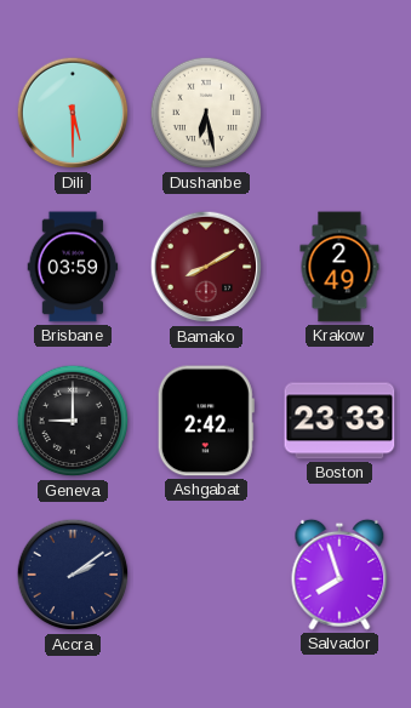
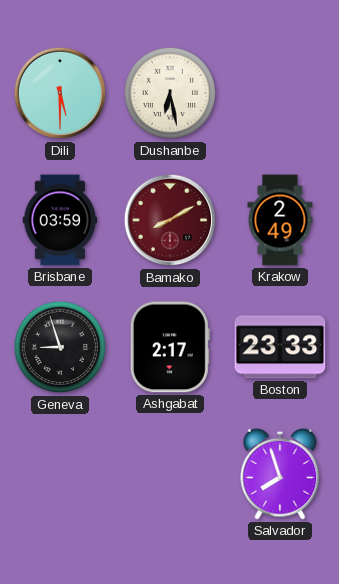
Geneva: 9:00 -> 8:57 (60, 347)
Ashgabat: 2:42 -> 2:17 (170, 347)
Accra: 2:09 -> none (73, 575)
